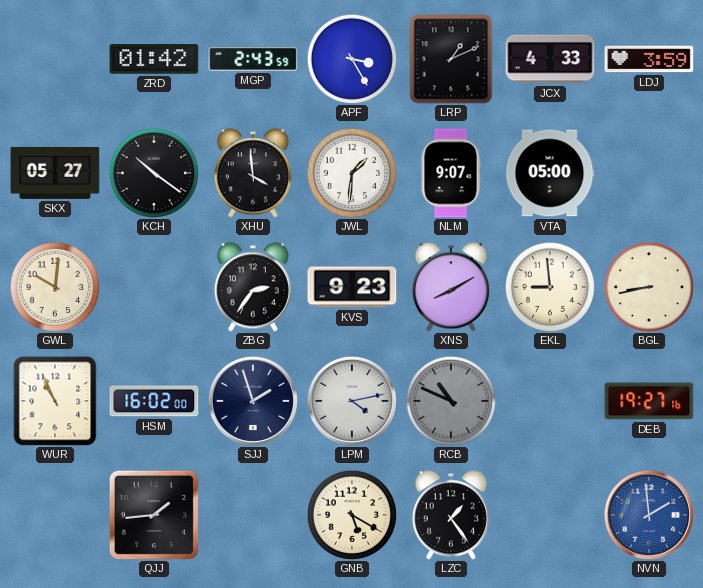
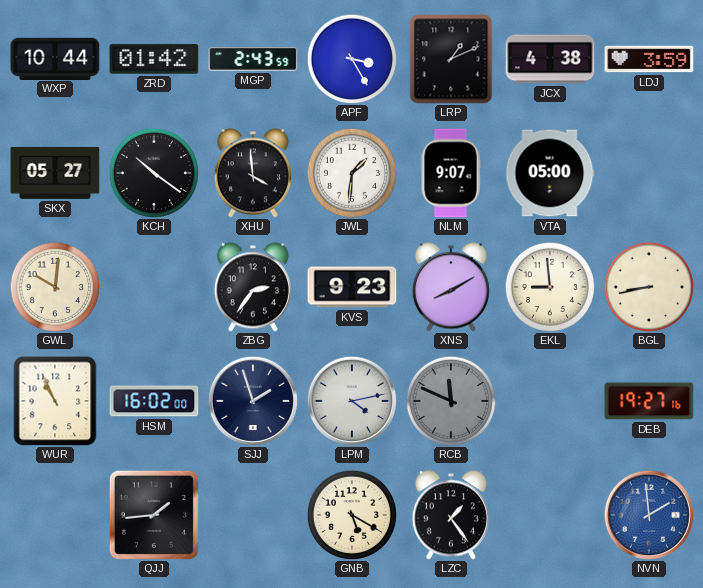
WXP: none -> 10:44 (55, 58)
JCX: 4:33 -> 4:38 (550, 59)
RCB: 10:49 -> 11:49 (450, 400)
